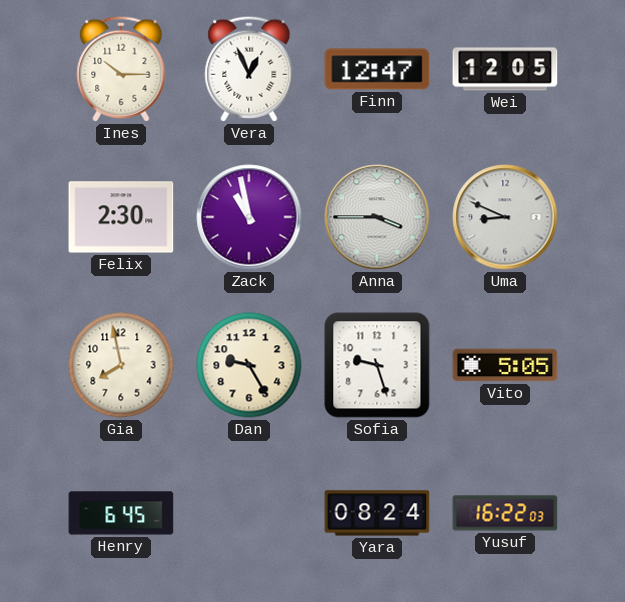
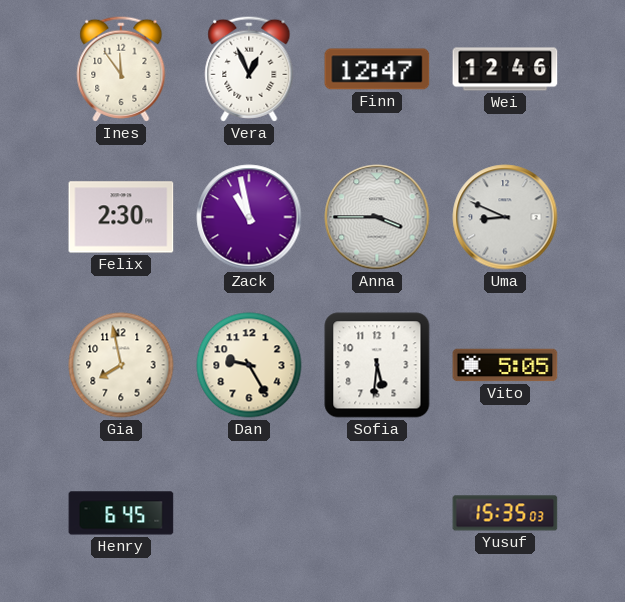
Ines: 10:15 -> 11:54 (121, 69)
Wei: 12:05 -> 12:46 (505, 69)
Sofia: 9:27 -> 5:31 (377, 365)
Yara: 08:24 -> none (377, 513)
Yusuf: 16:22 -> 15:35 (505, 513)
